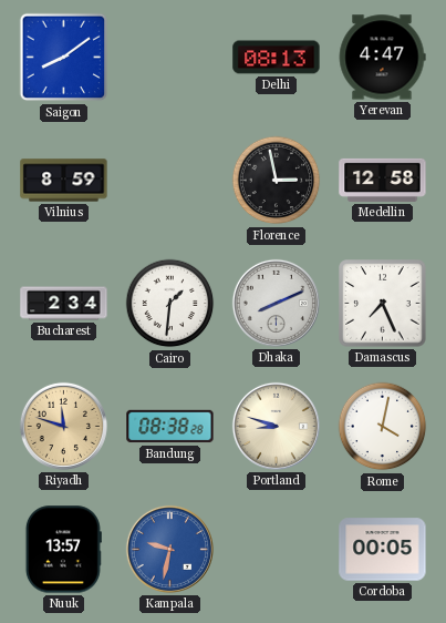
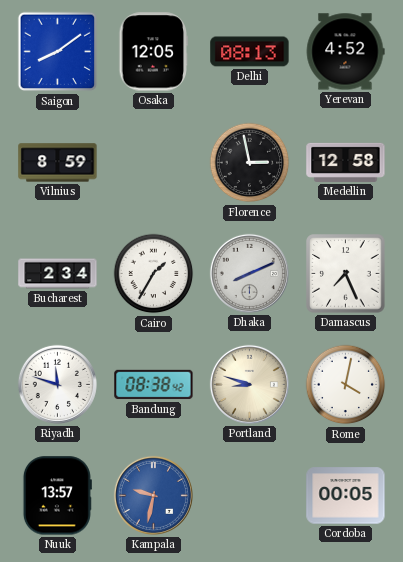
Osaka: none -> 12:05 (154, 52)
Yerevan: 4:47 -> 4:52 (345, 52)
Cairo: 1:31 -> 1:35 (154, 274)
Riyadh dial: champagne -> white (57, 384)
Bandung: 08:38:28 -> 08:38:42 (154, 385)
